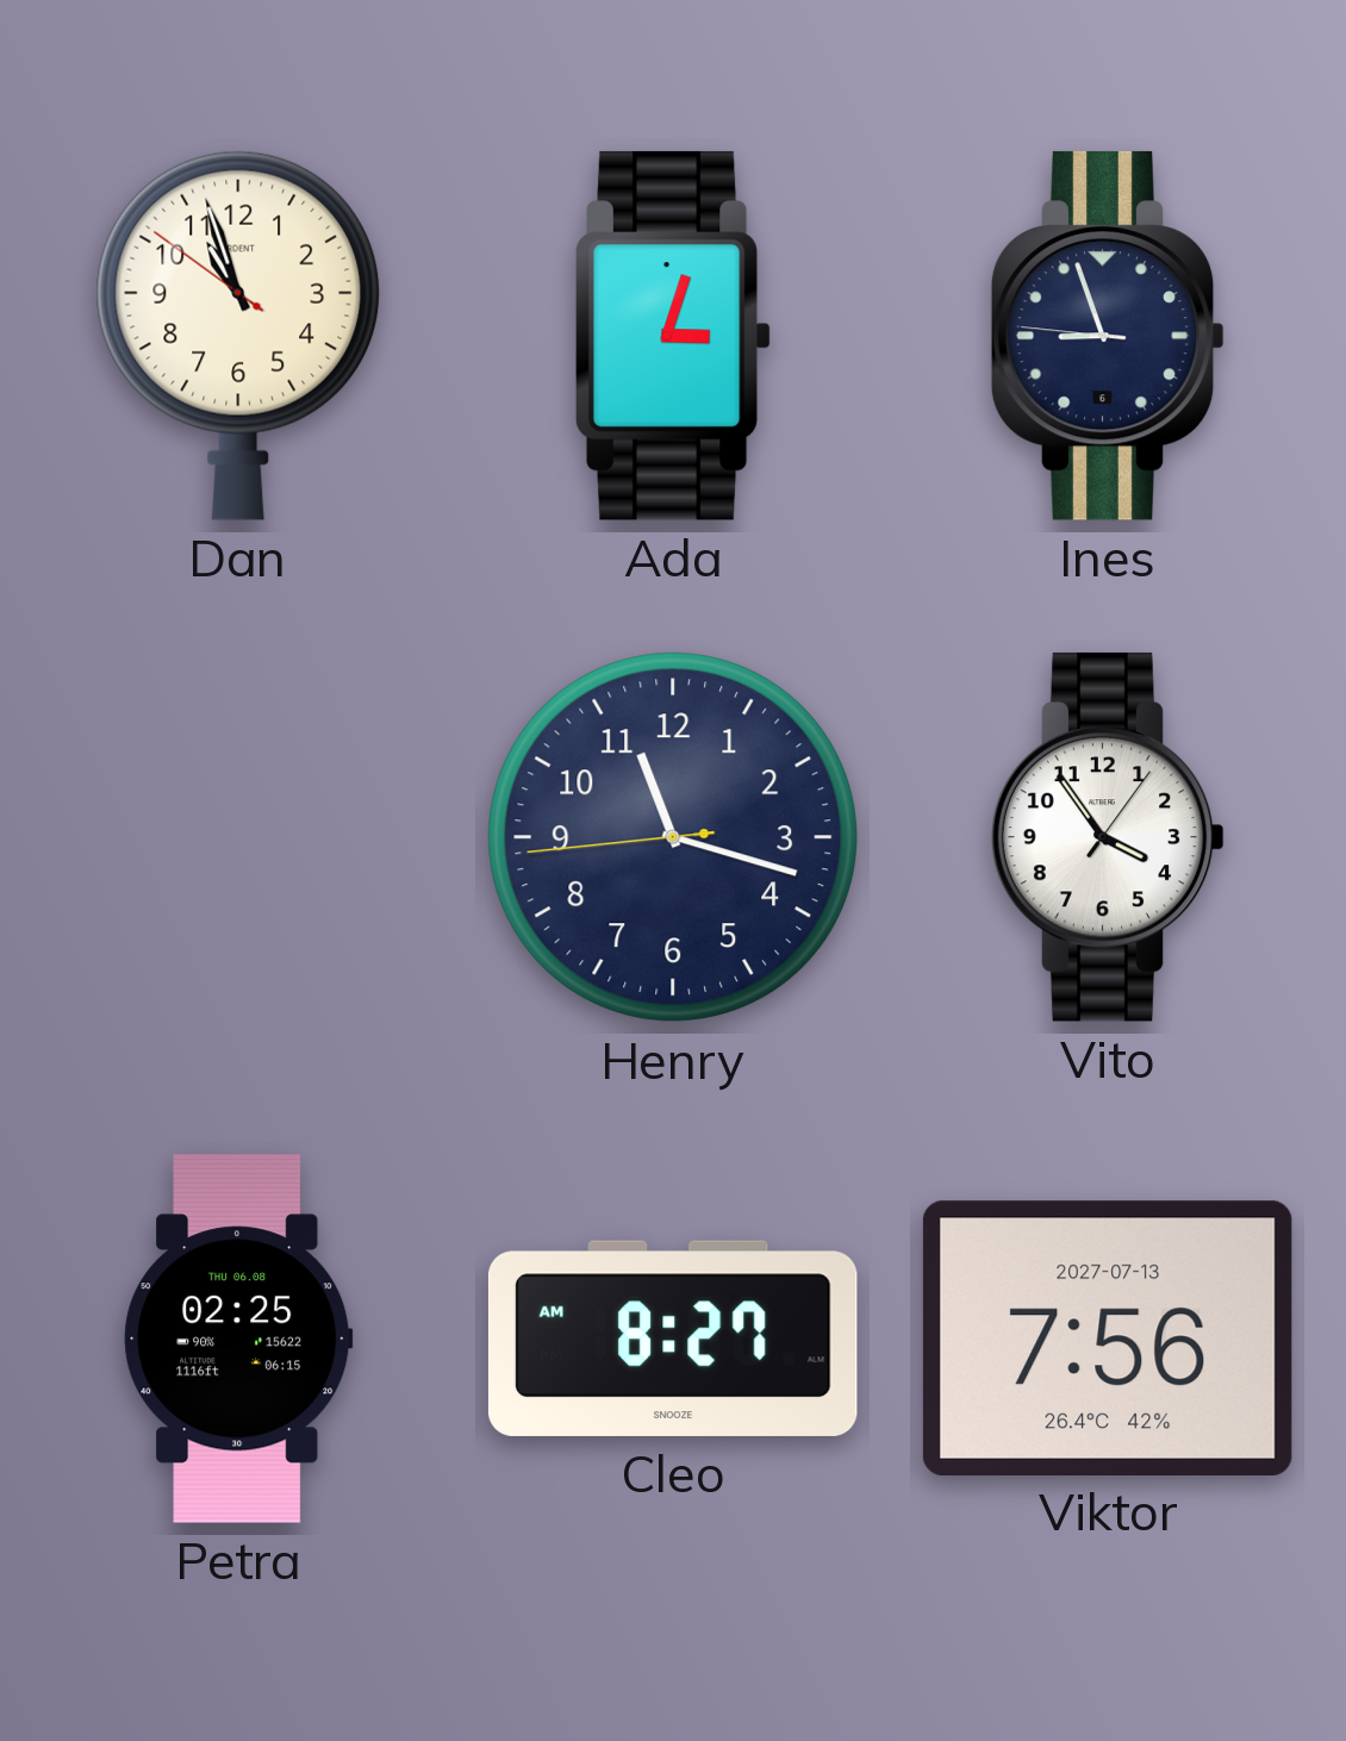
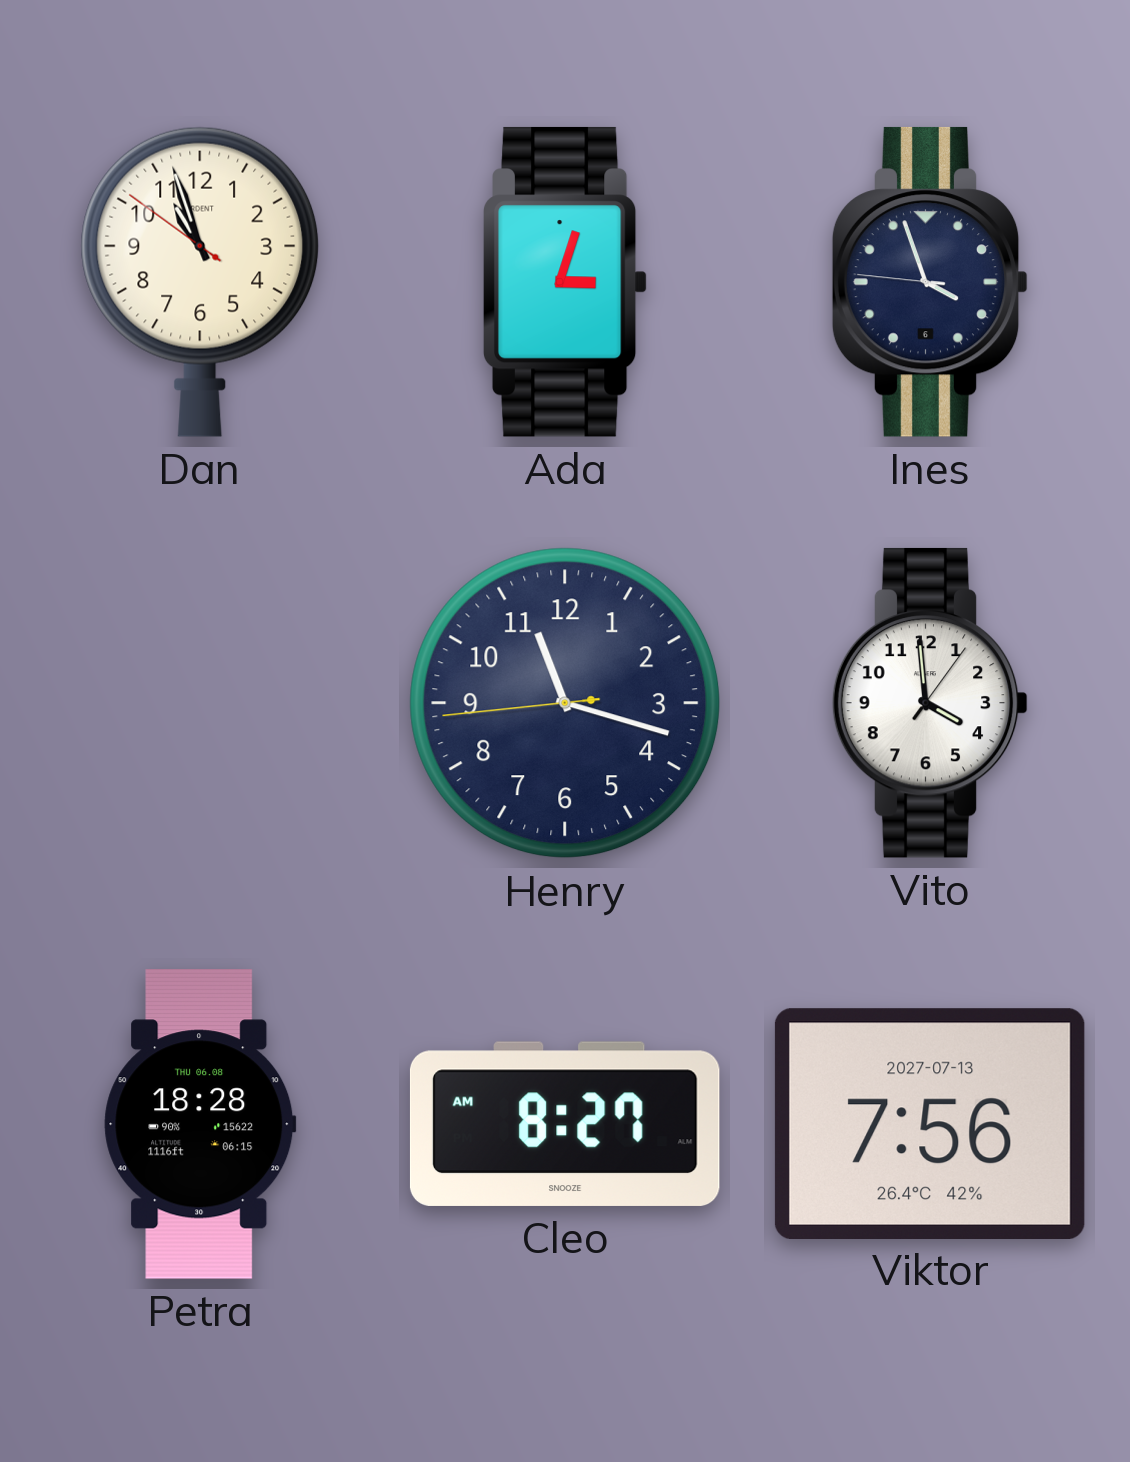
Ines: 8:56 -> 3:56 (930, 282)
Vito: 3:54 -> 3:59 (930, 703)
Petra: 02:25 -> 18:28 (200, 1124)
